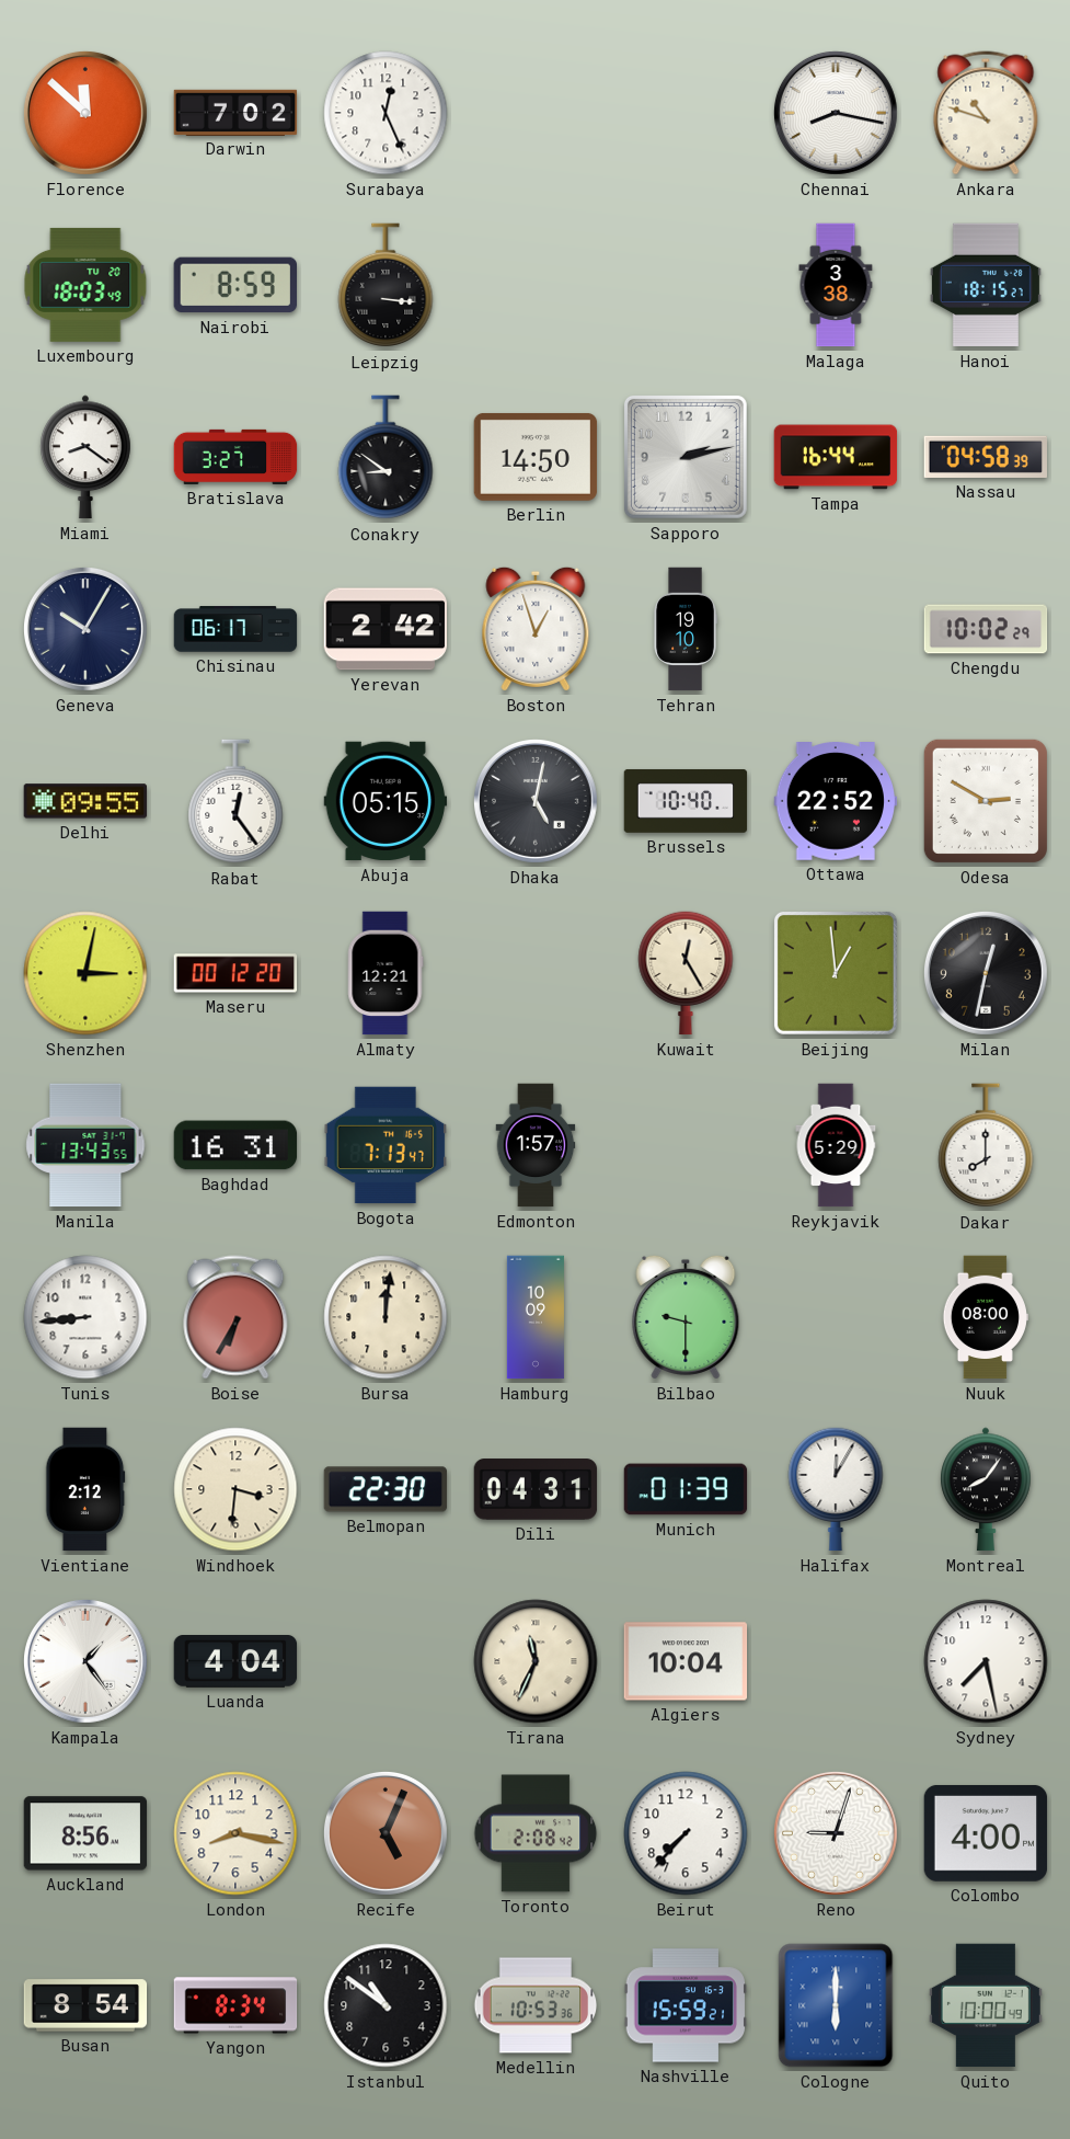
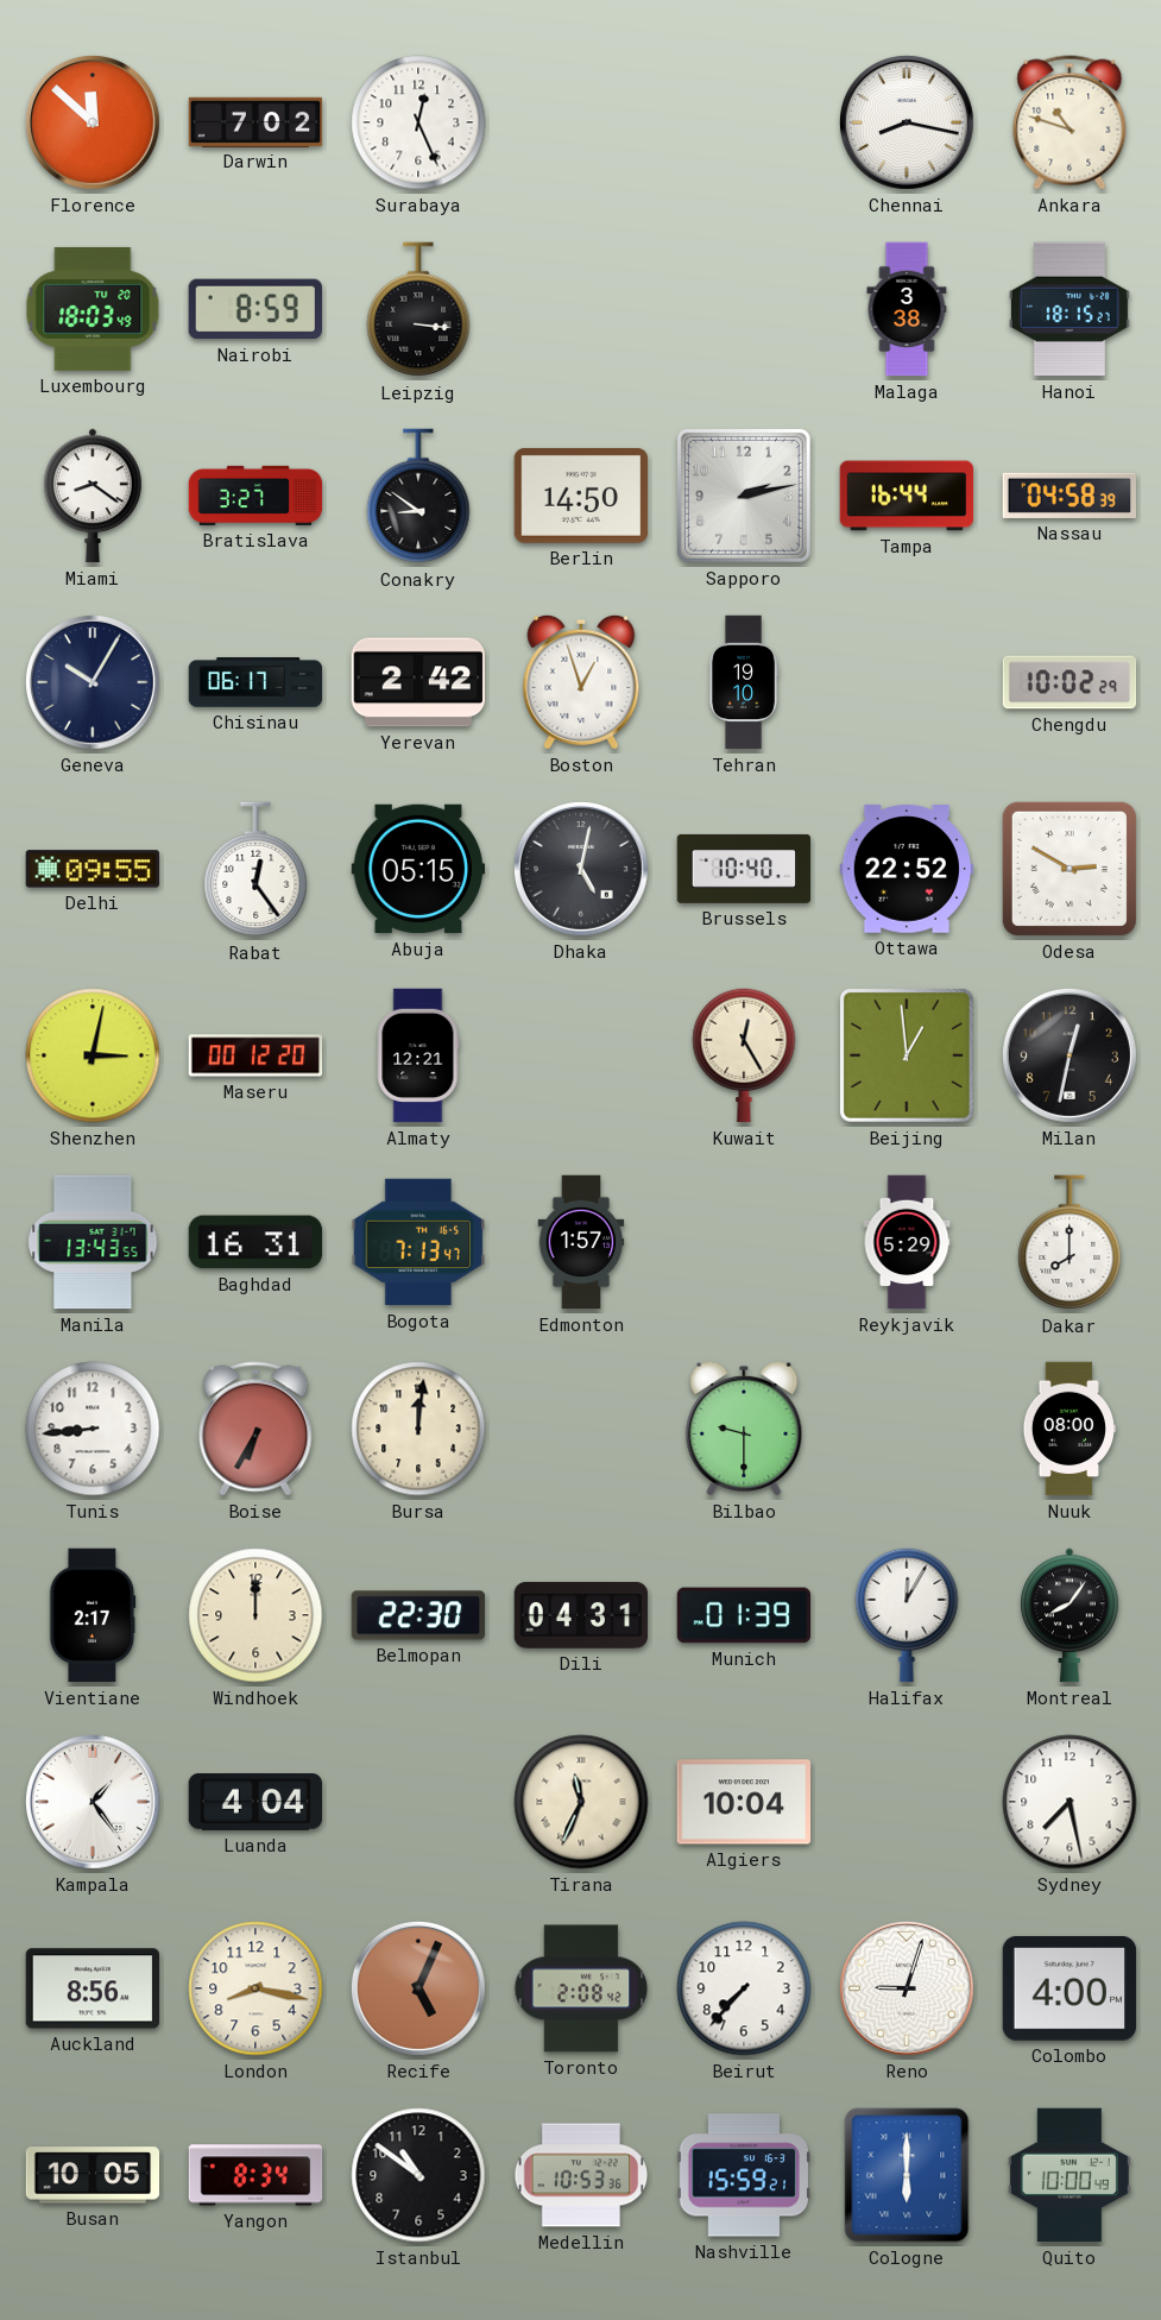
Hamburg: 10:09 -> none (536, 1317)
Vientiane: 2:12 -> 2:17 (93, 1615)
Windhoek: 3:31 -> 12:00 (255, 1615)
Busan: 8:54 -> 10:05 (93, 2175)
